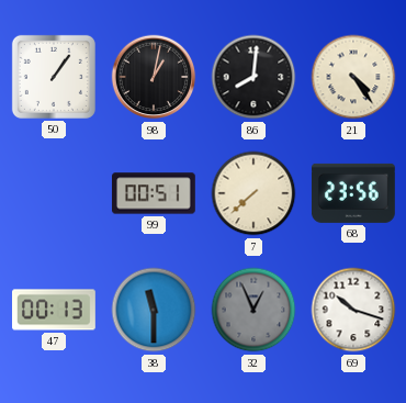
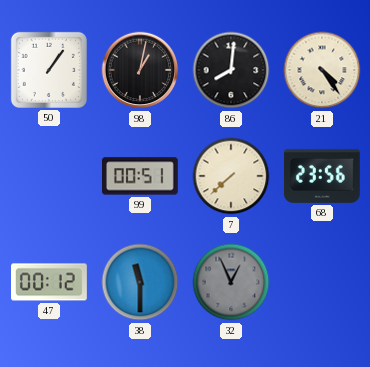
47: 00:13 -> 00:12 (50, 282)
69: 10:18 -> none (353, 310)
